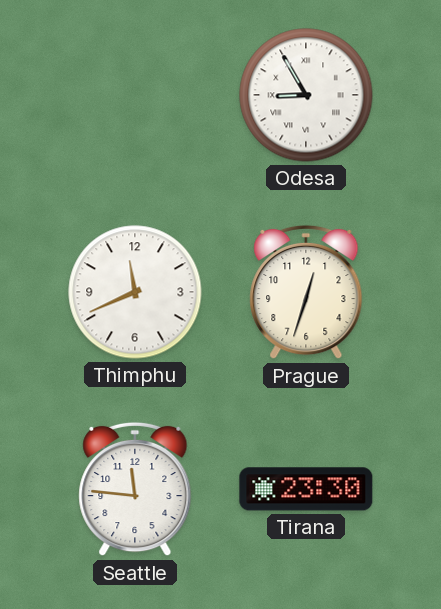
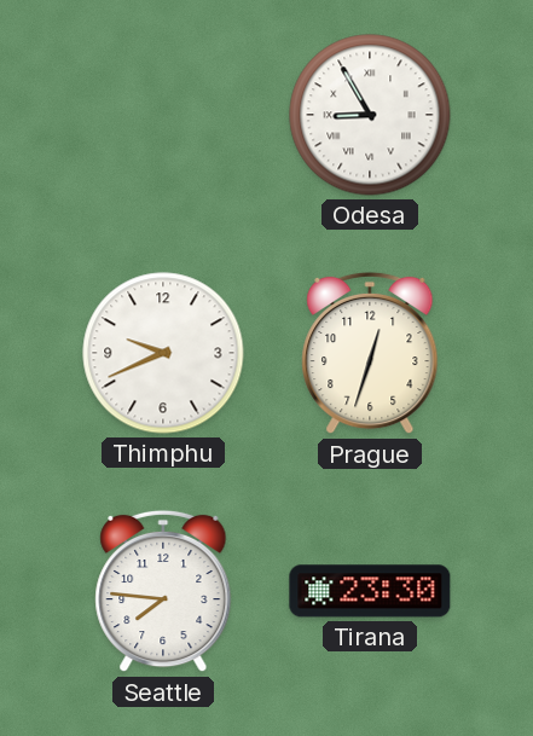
Thimphu: 11:41 -> 9:41 (163, 353)
Seattle: 11:46 -> 7:46 (163, 591)
